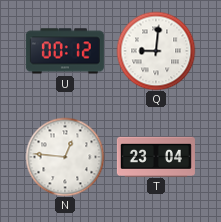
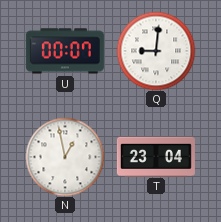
U: 00:12 -> 00:07 (65, 51)
N: 12:46 -> 12:58 (65, 157)
